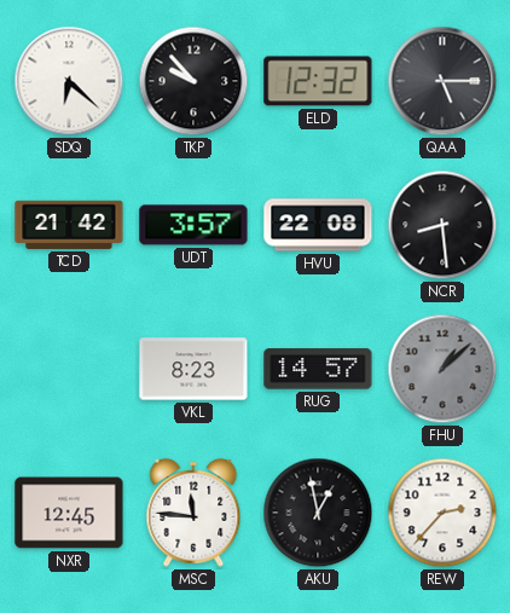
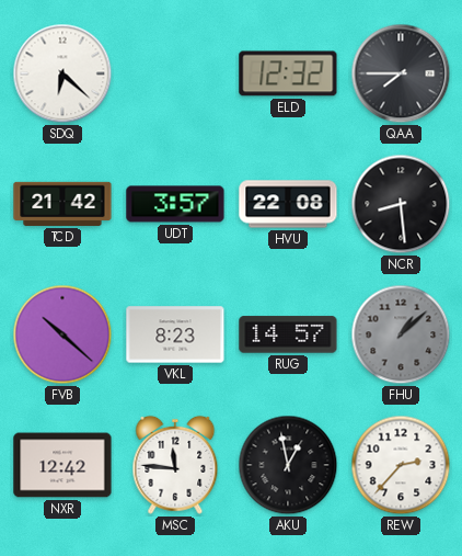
TKP: 9:53 -> none (193, 81)
QAA: 5:15 -> 7:45 (401, 73)
FVB: none -> 10:22 (62, 334)
NXR: 12:45 -> 12:42 (62, 465)
